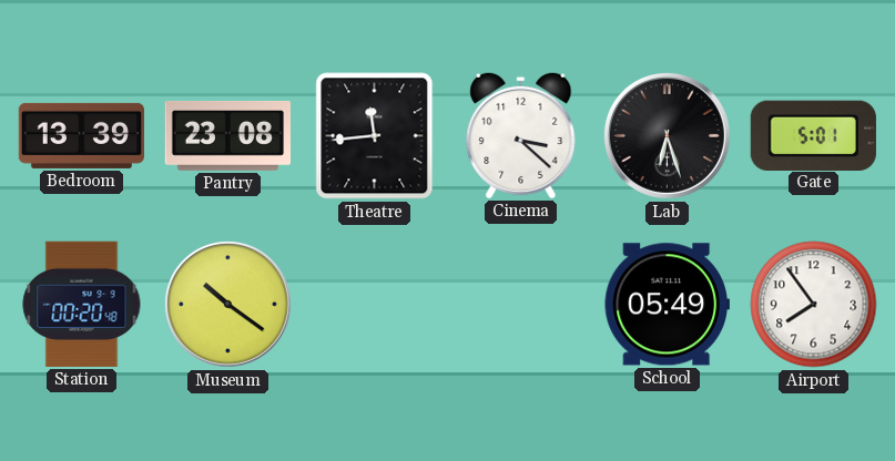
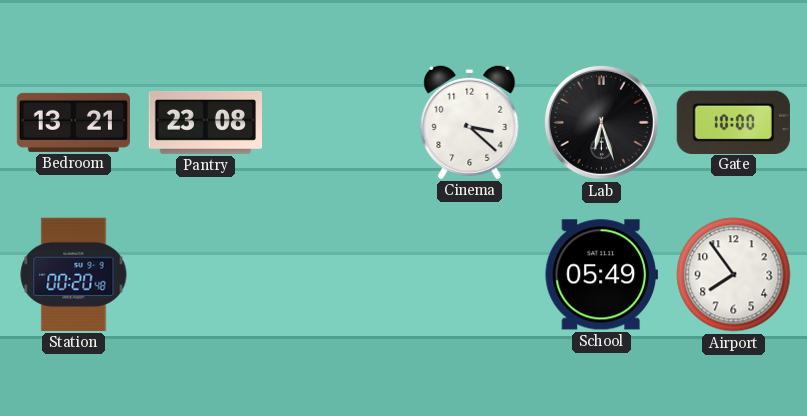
Bedroom: 13:39 -> 13:21 (73, 122)
Theatre: 11:44 -> none (375, 136)
Gate: 5:01 -> 10:00 (733, 122)
Museum: 10:21 -> none (227, 304)
